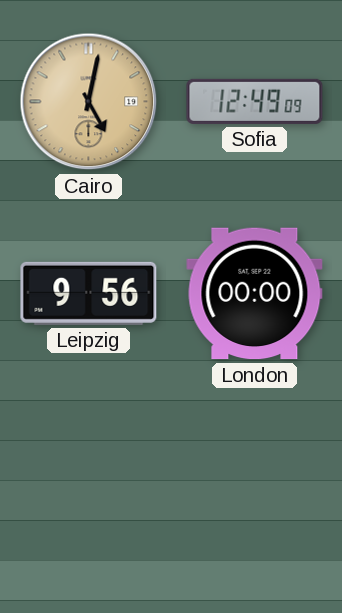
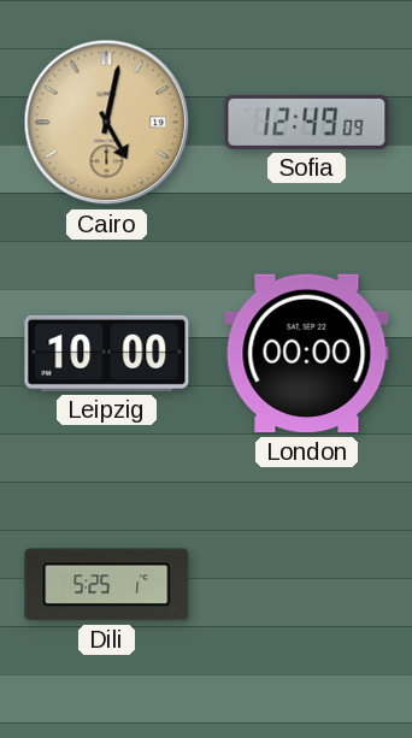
Leipzig: 9:56 -> 10:00 (107, 353)
Dili: none -> 5:25 (107, 585)
